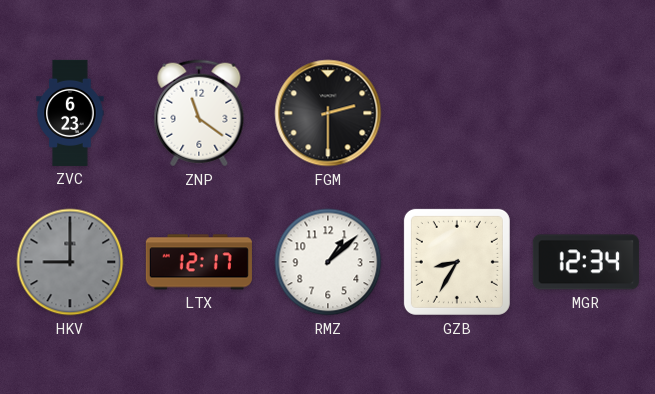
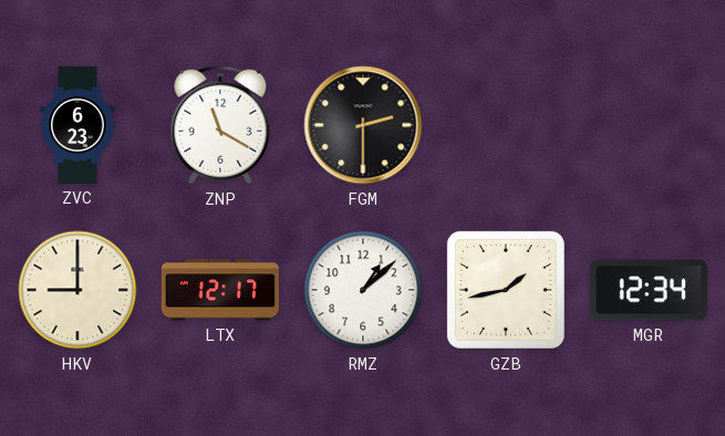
ZNP: 11:21 -> 11:20 (220, 125)
HKV dial: grey -> cream (77, 290)
GZB: 8:35 -> 1:43 (506, 290)
